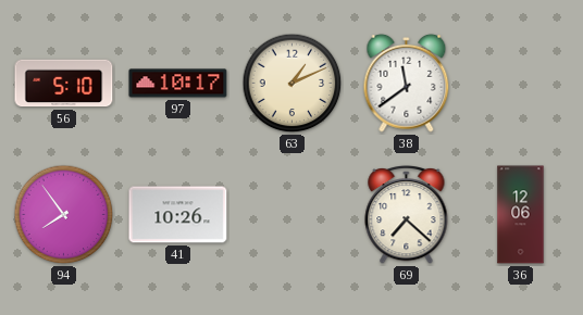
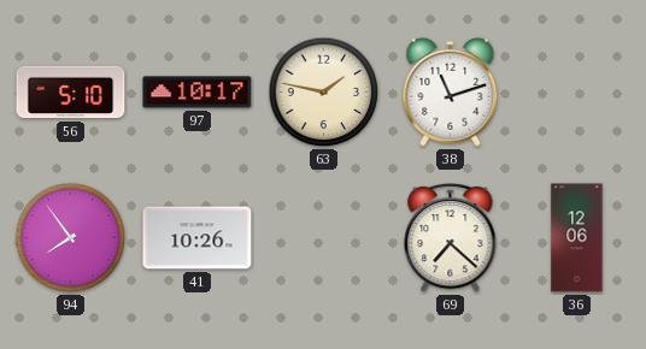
63: 1:11 -> 1:47 (324, 93)
38: 11:39 -> 11:12 (451, 91)
